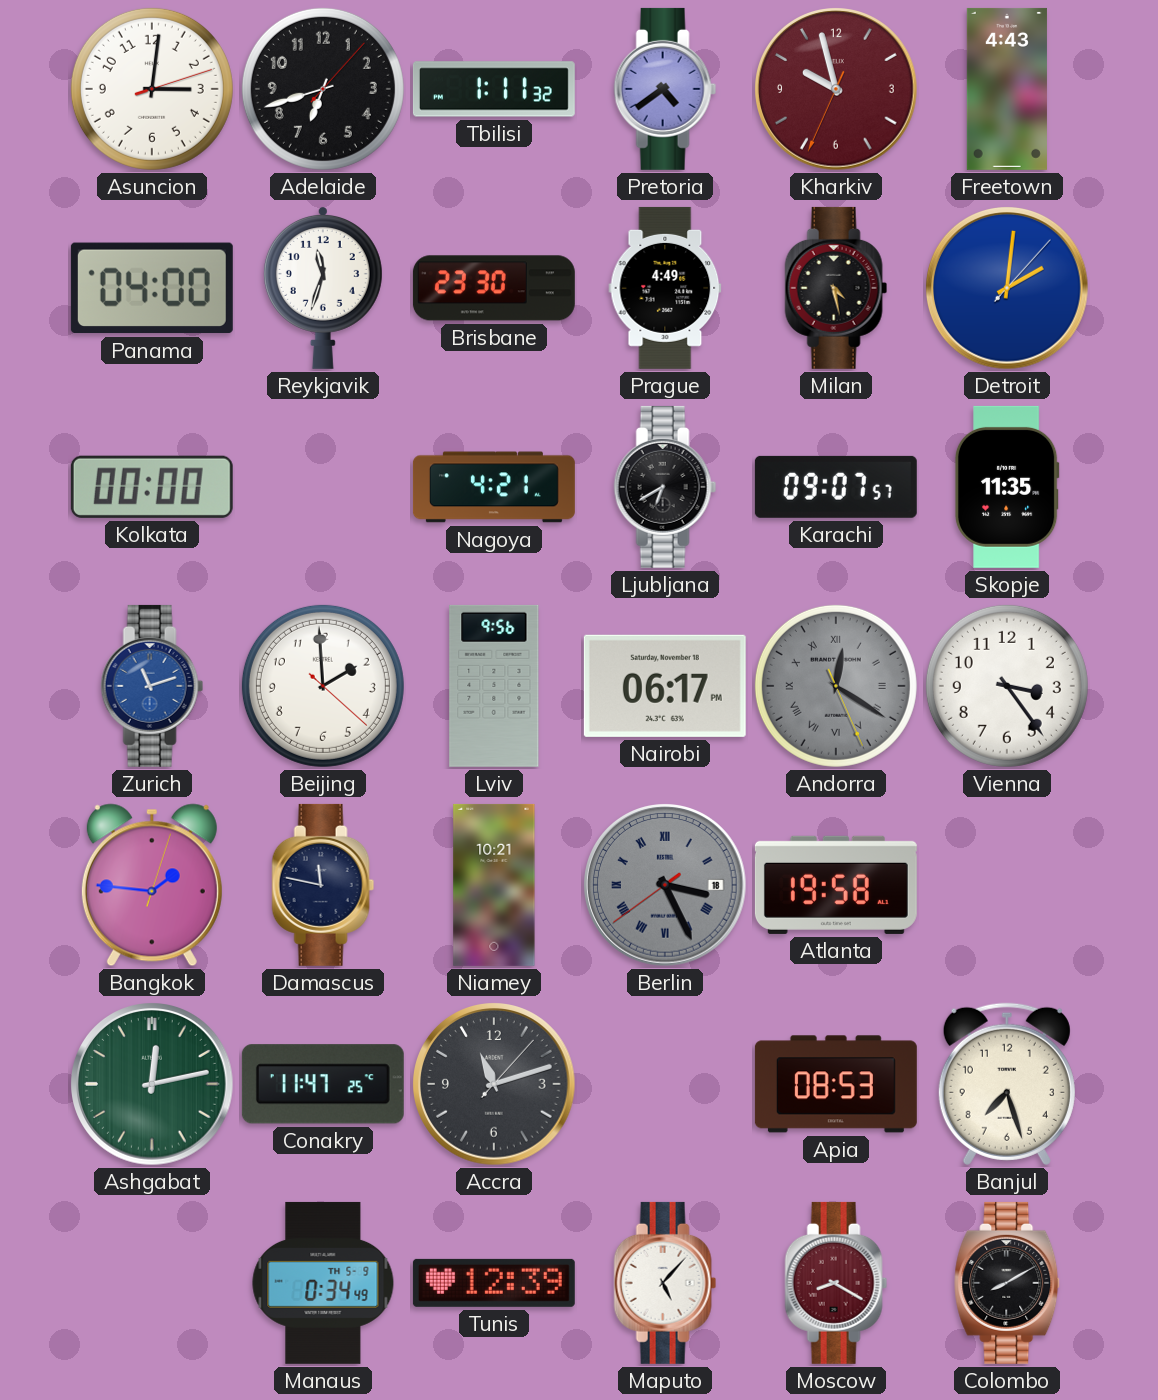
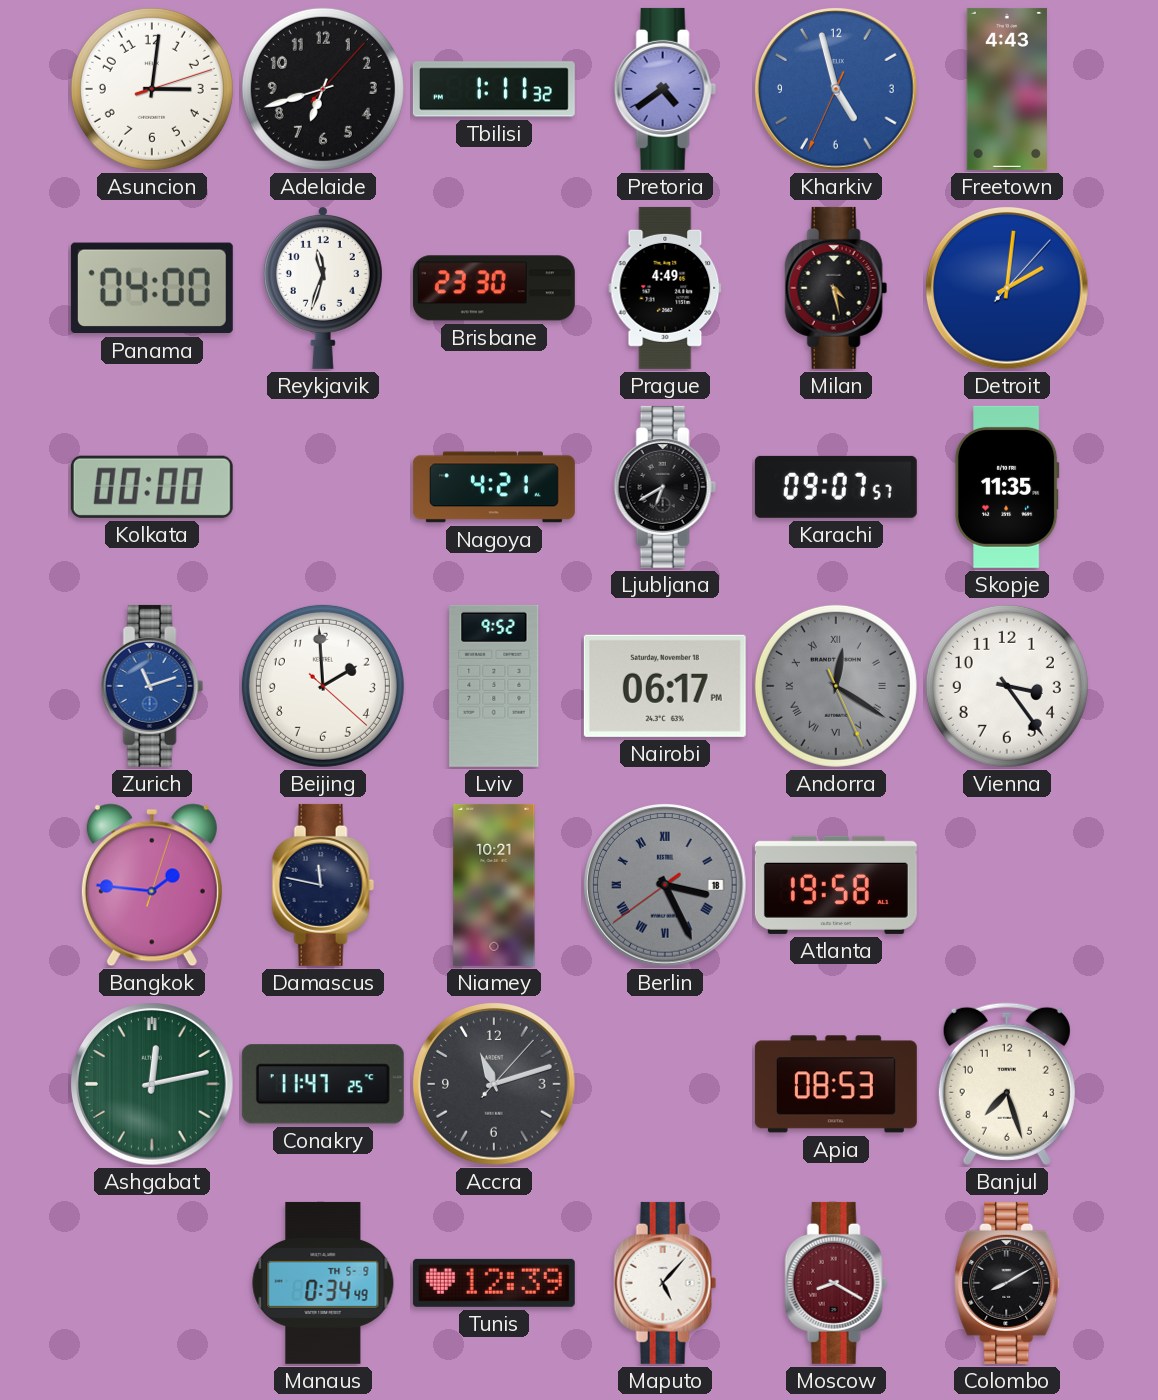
Kharkiv: 9:57 -> 4:57 (836, 89)
Kharkiv dial: burgundy -> blue (836, 89)
Lviv: 9:56 -> 9:52 (494, 686)
